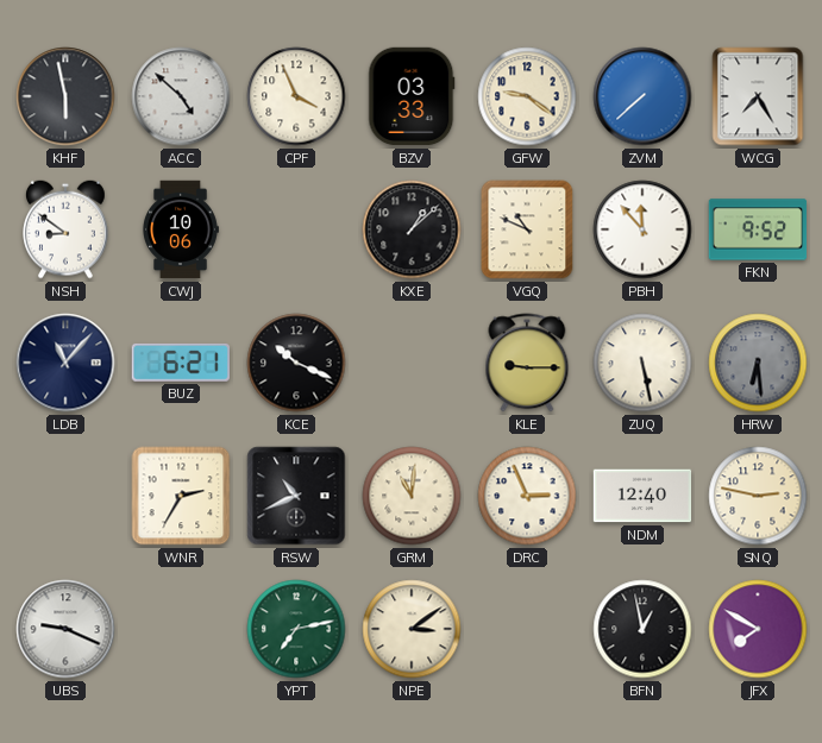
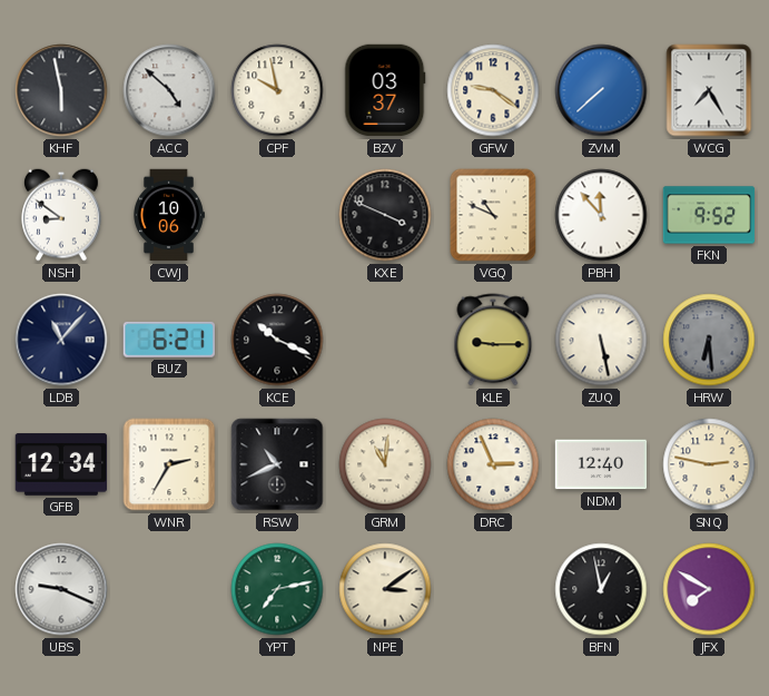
CPF: 3:56 -> 9:58 (277, 90)
BZV: 03:33 -> 03:37 (385, 90)
KXE: 1:08 -> 3:49 (385, 215)
GFB: none -> 12:34 (61, 464)
